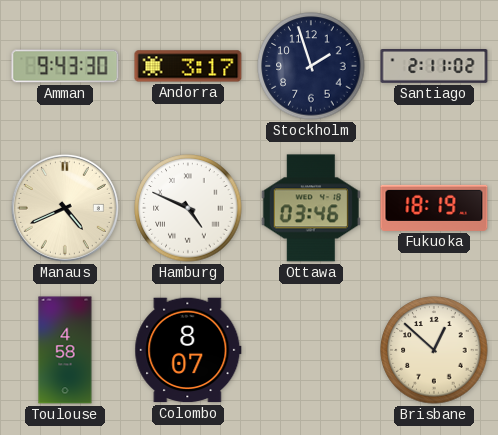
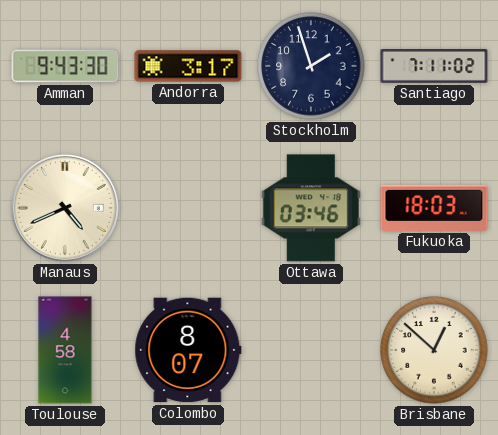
Santiago: 2:11 -> 7:11 (434, 67)
Hamburg: 4:49 -> none (188, 208)
Fukuoka: 18:19 -> 18:03 (434, 208)
